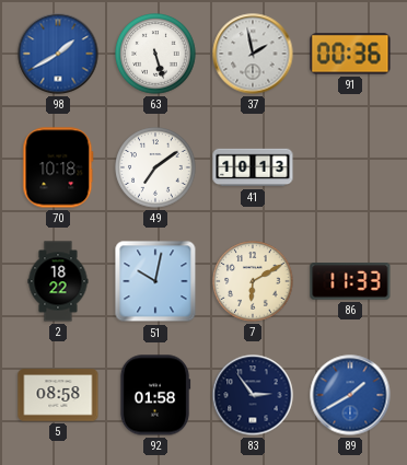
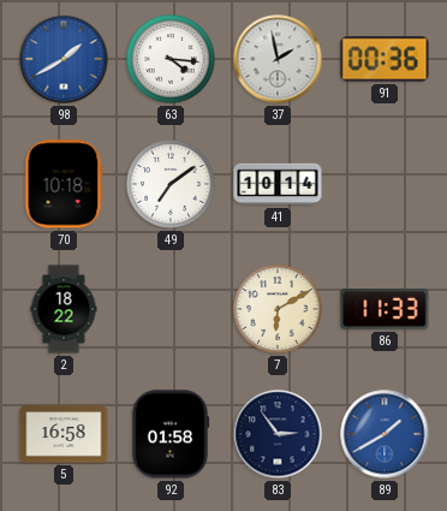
63: 5:27 -> 4:16 (171, 59)
41: 10:13 -> 10:14 (278, 184)
51: 10:02 -> none (155, 281)
5: 08:58 -> 16:58 (64, 434)
